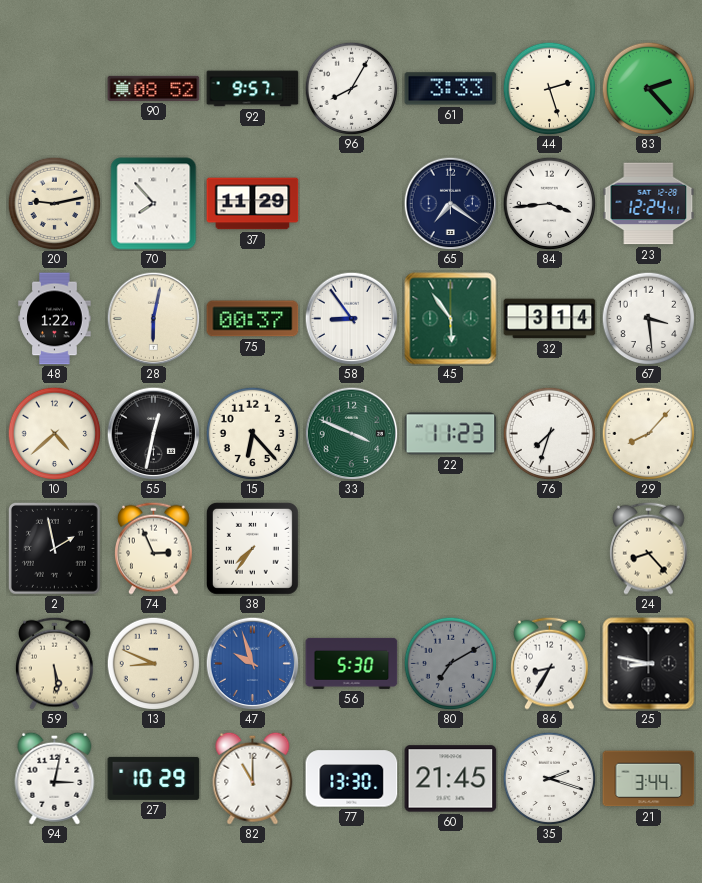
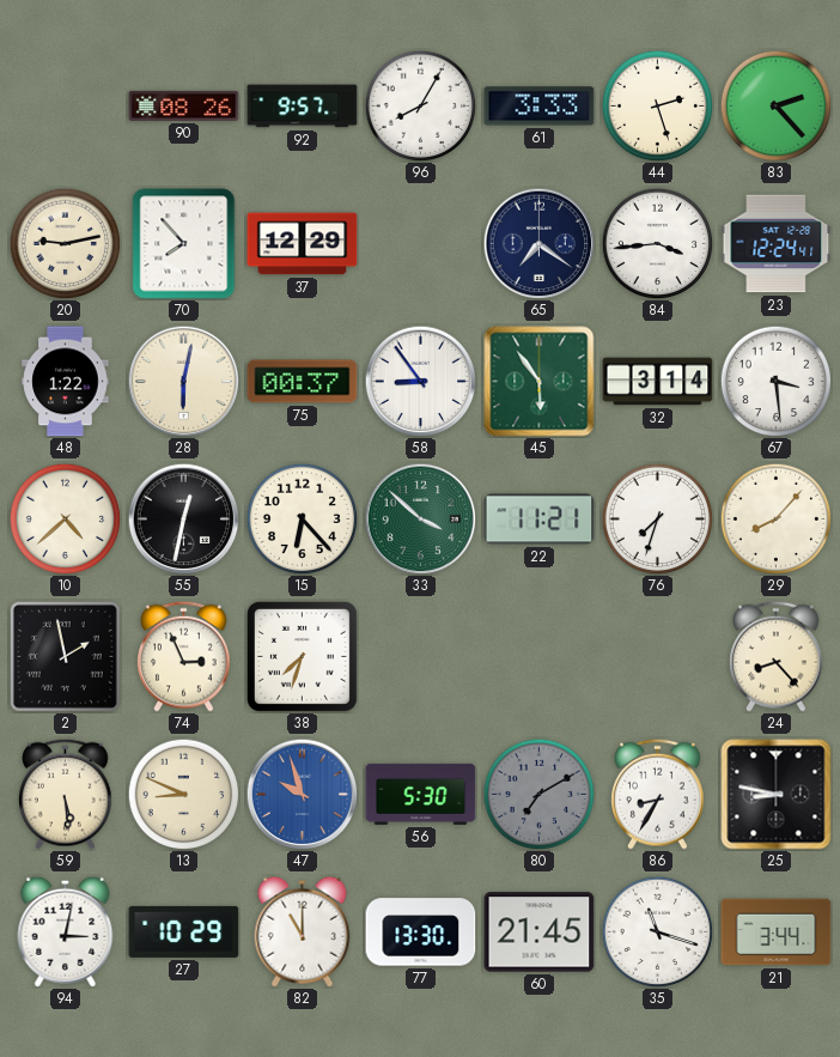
90: 08:52 -> 08:26 (184, 105)
37: 11:29 -> 12:29 (303, 244)
33: 3:49 -> 3:52 (420, 518)
22: 11:23 -> 11:21 (540, 520)
38: 7:36 -> 7:33 (302, 656)
35: 2:18 -> 11:18 (657, 931)
